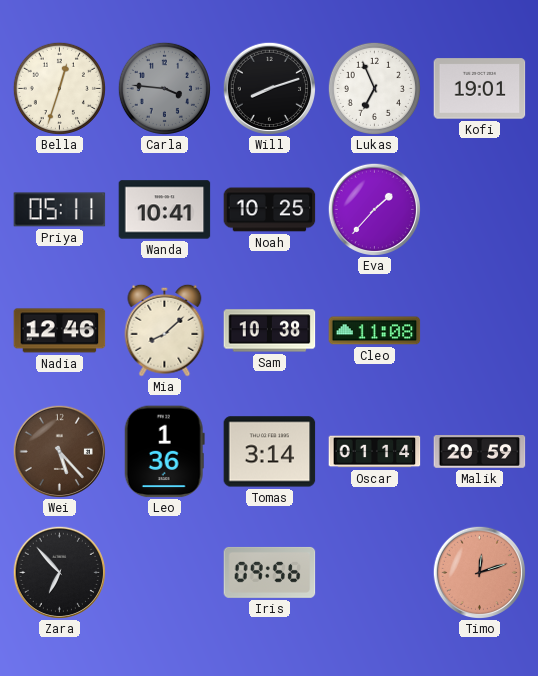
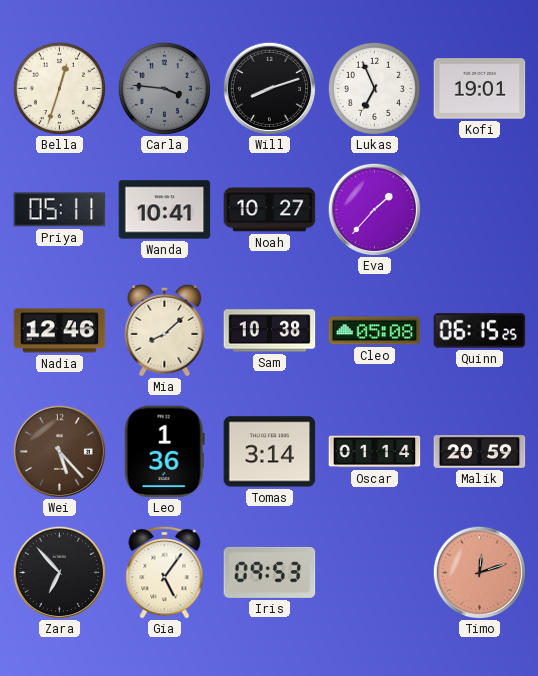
Noah: 10:25 -> 10:27 (270, 210)
Cleo: 11:08 -> 05:08 (375, 331)
Quinn: none -> 06:15 (480, 331)
Gia: none -> 5:06 (165, 572)
Iris: 09:56 -> 09:53 (270, 572)
